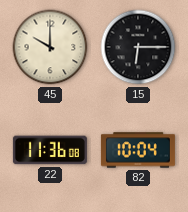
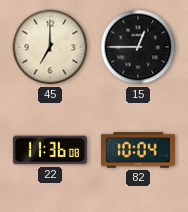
45: 10:00 -> 7:00 (50, 47)
15: 6:15 -> 12:45 (138, 47)
